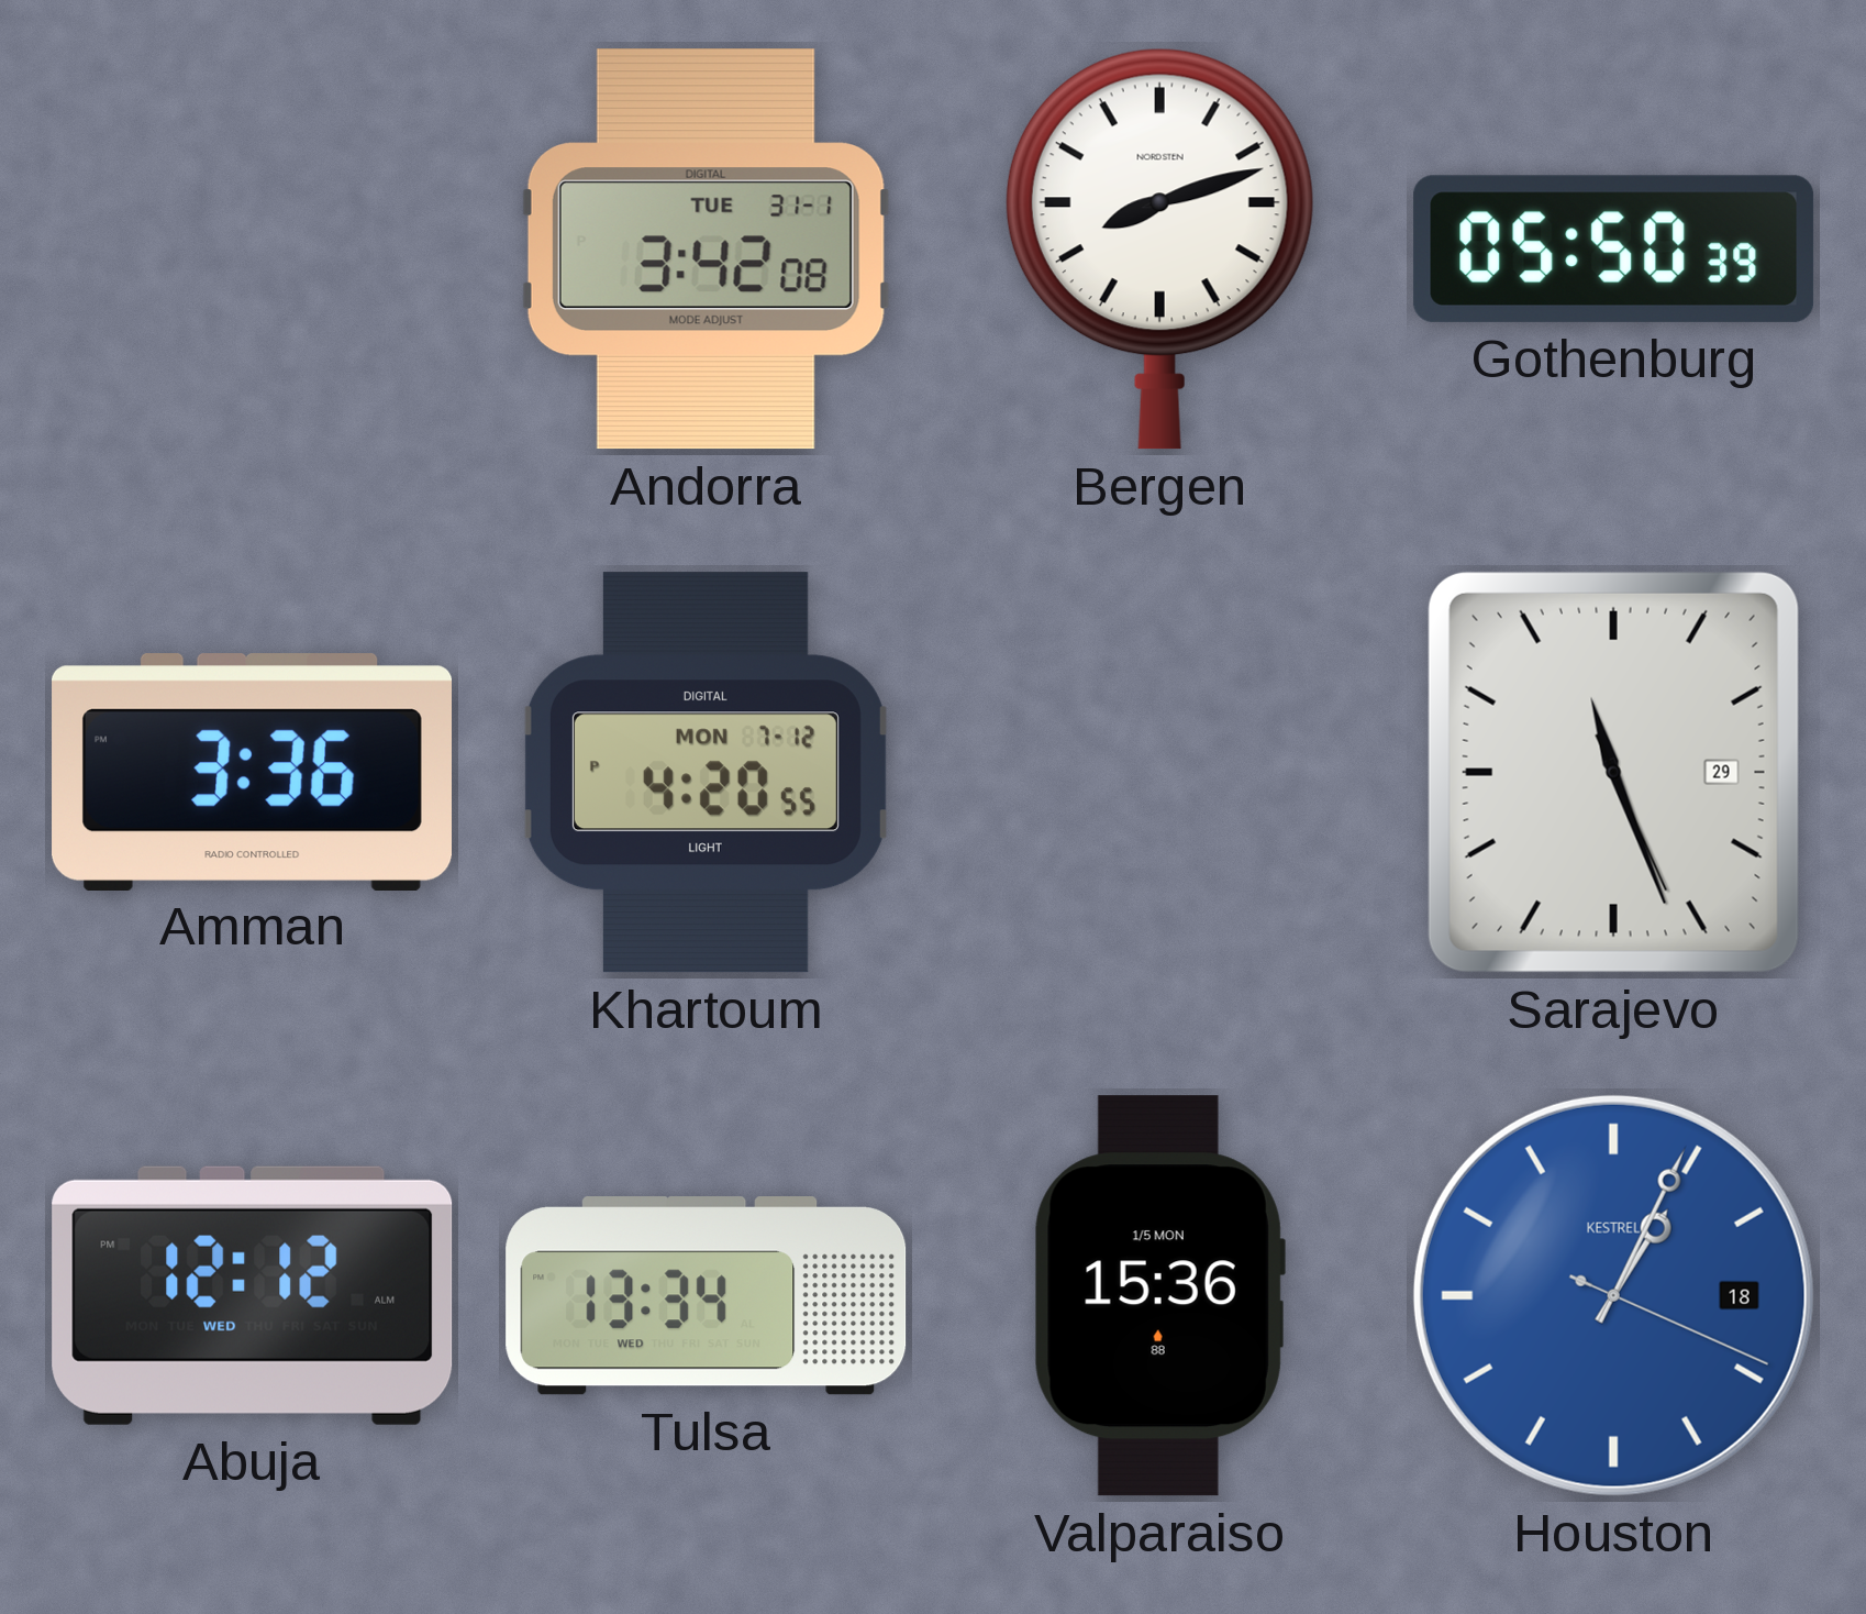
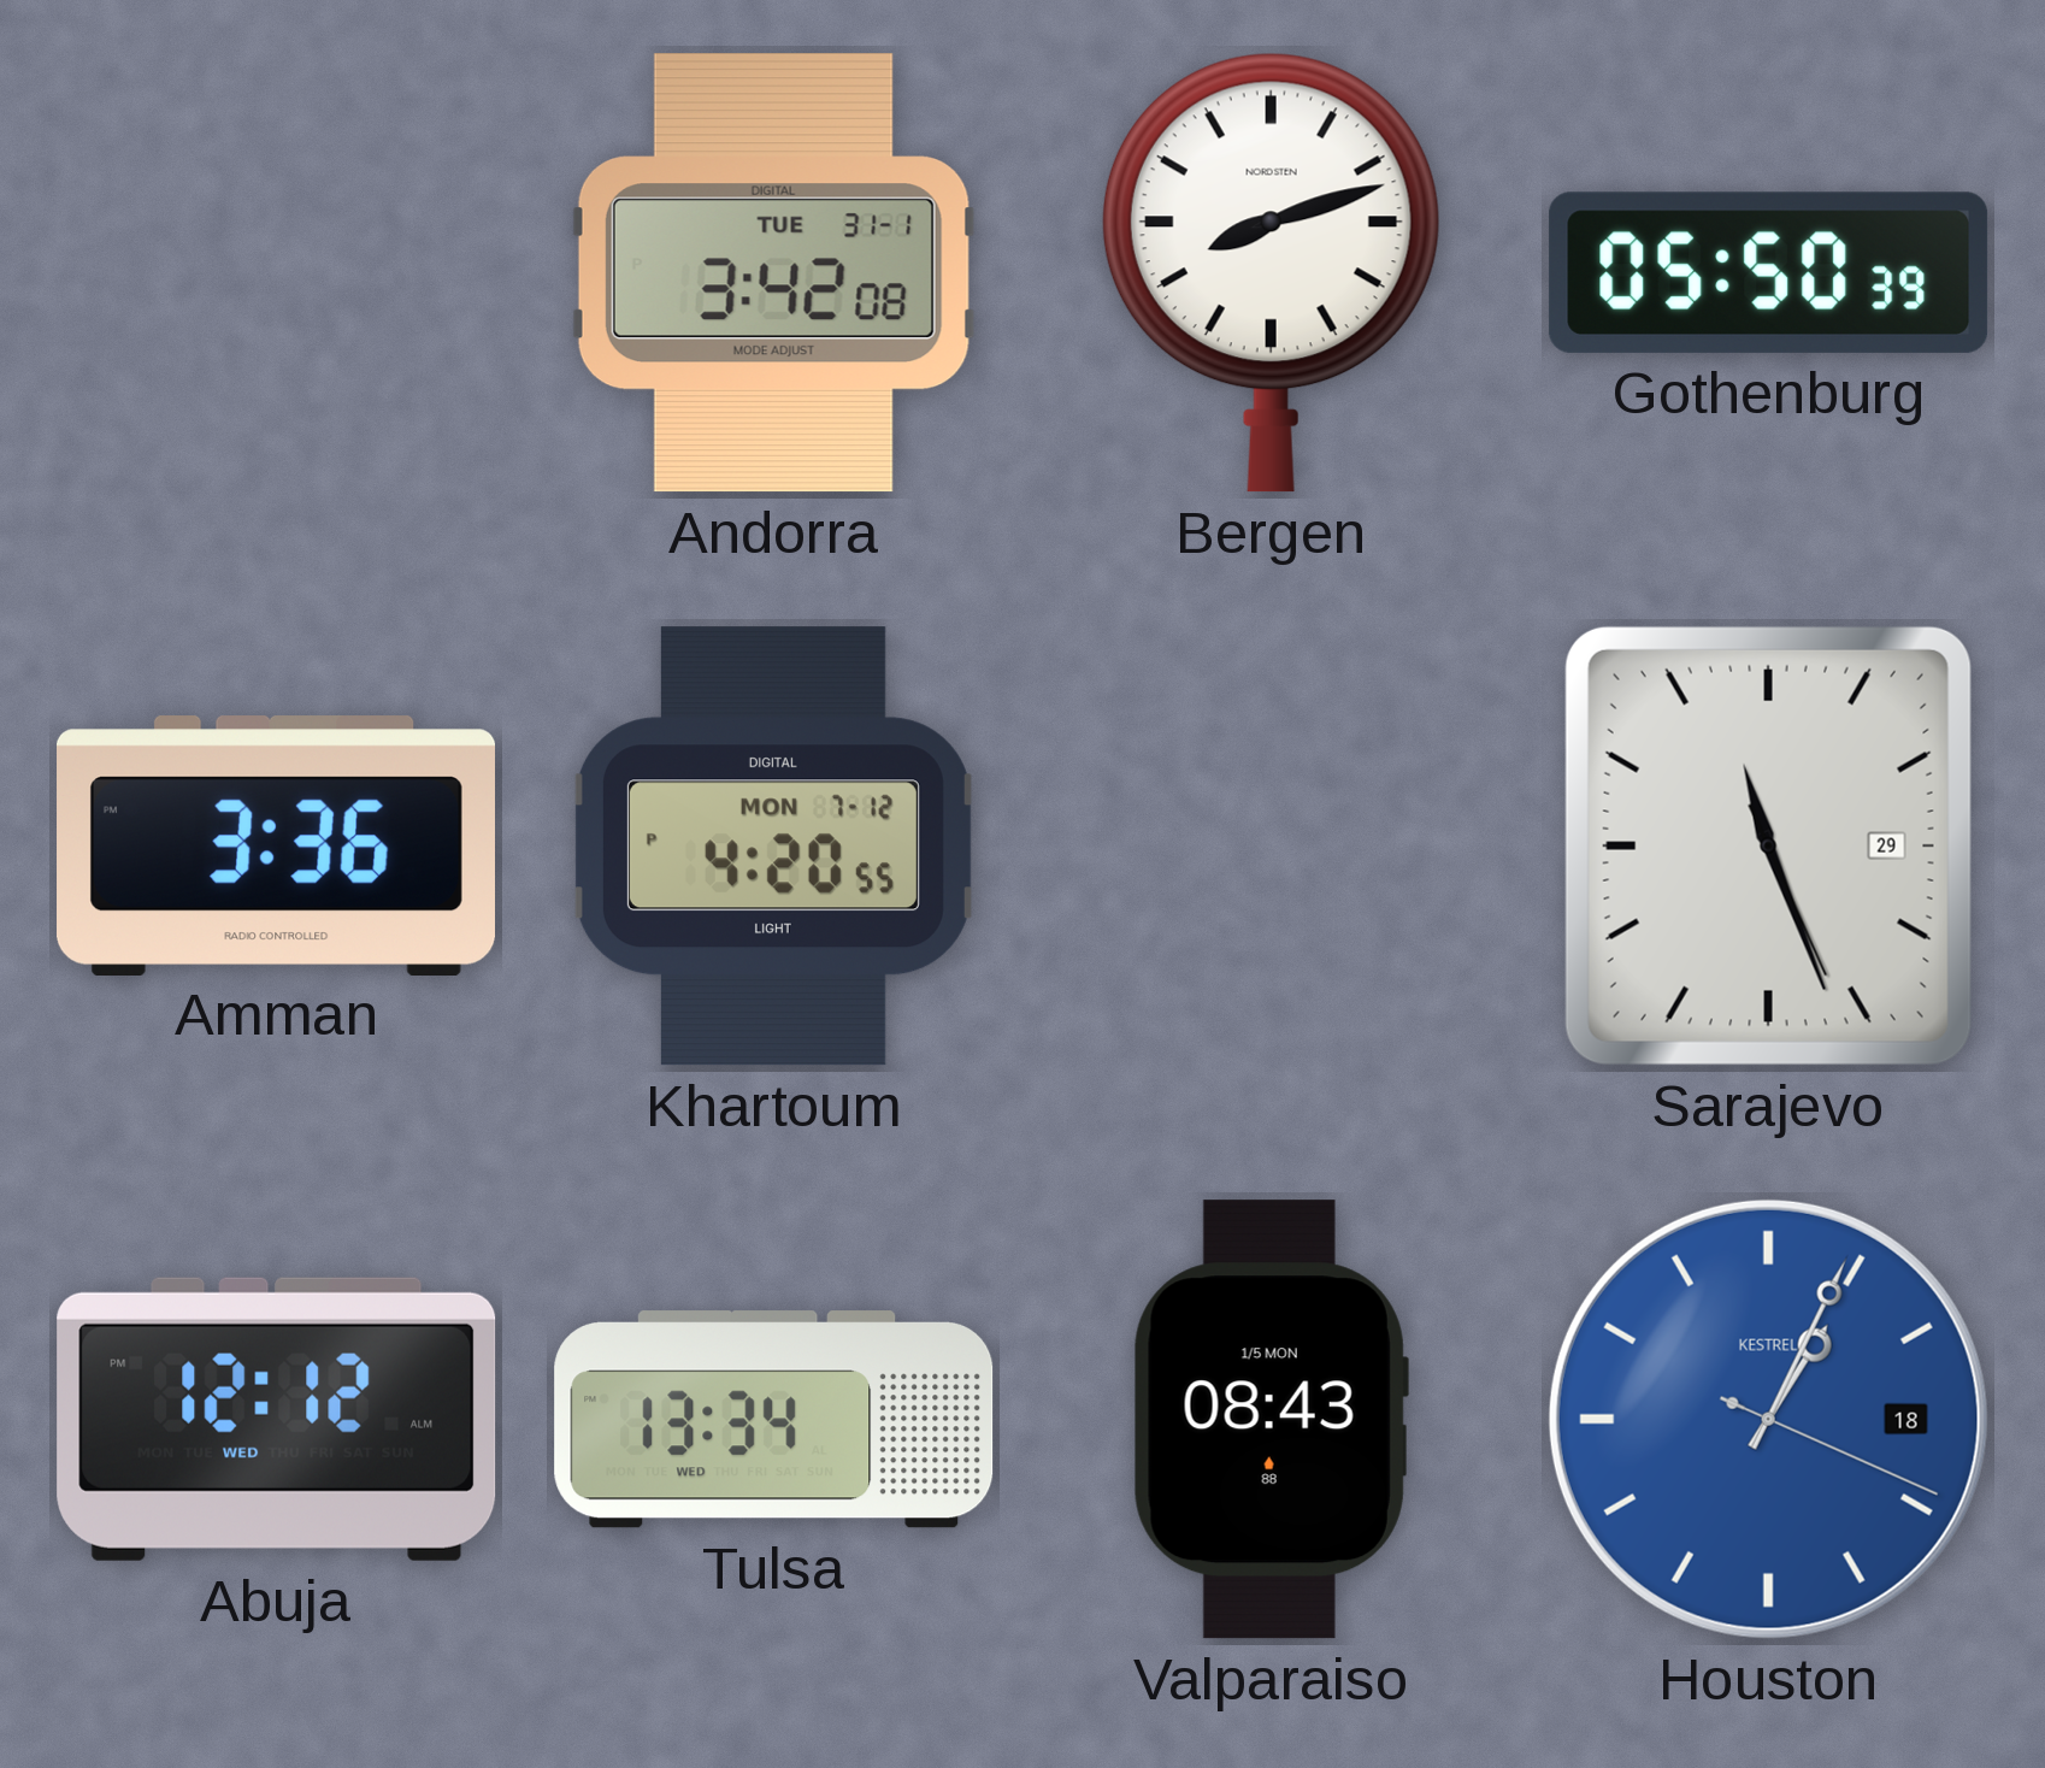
Valparaiso: 15:36 -> 08:43 (1271, 1420)
